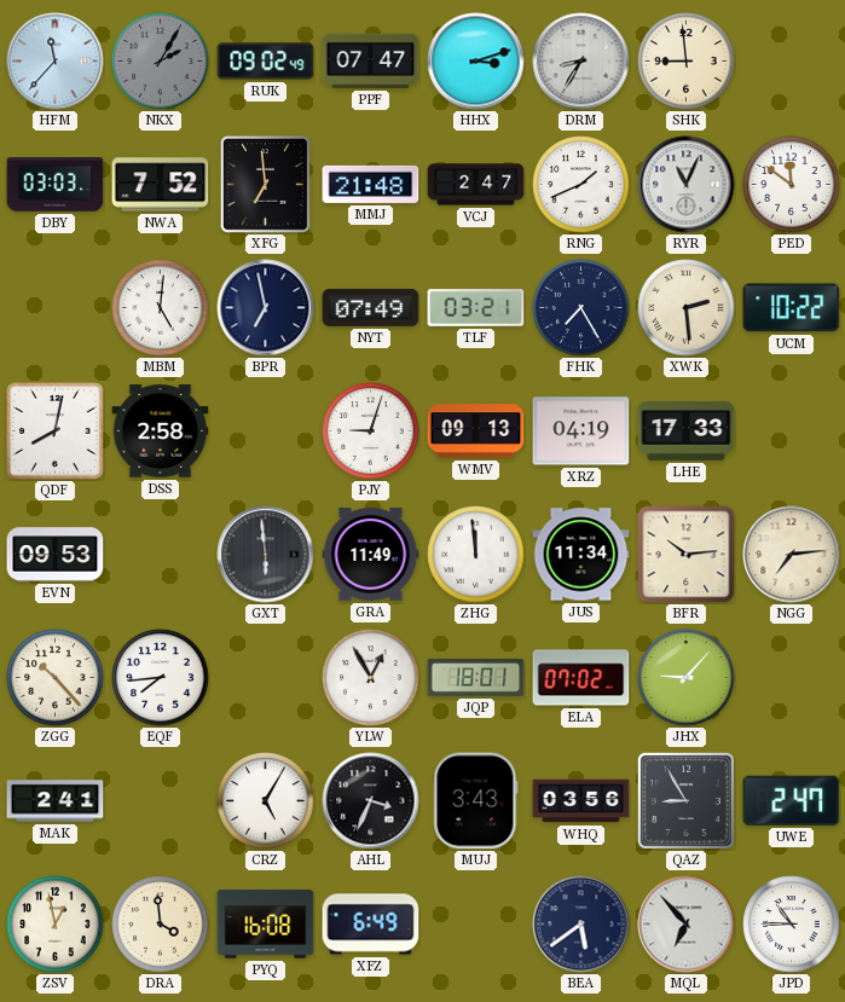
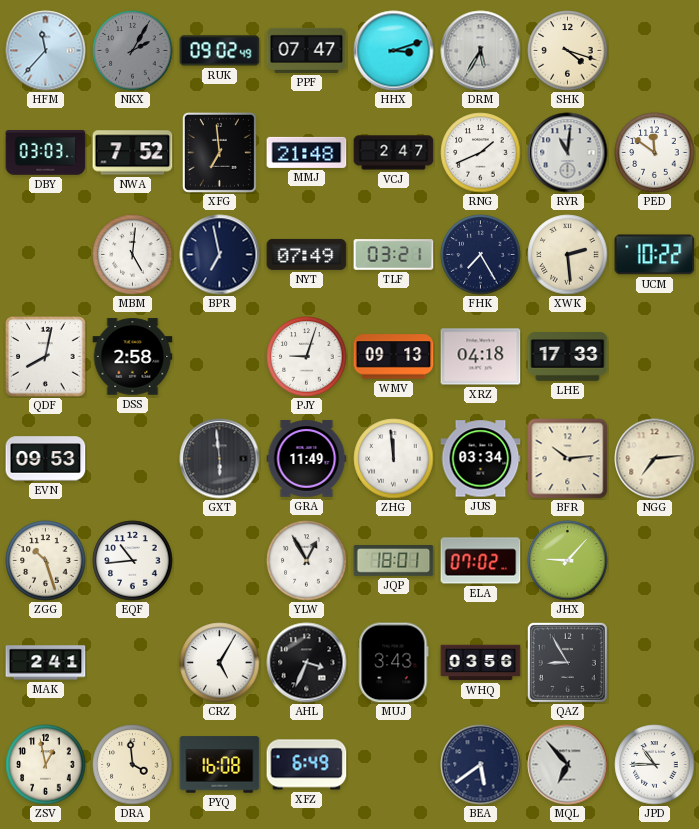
DRM: 8:35 -> 5:35 (481, 51)
SHK: 8:59 -> 4:18 (568, 51)
RYR: 11:04 -> 11:01 (568, 153)
XRZ: 04:19 -> 04:18 (481, 357)
JUS: 11:34 -> 03:34 (481, 459)
ZGG: 10:23 -> 10:27 (46, 561)
EQF: 7:44 -> 10:44 (133, 561)
UWE: 2:47 -> none (792, 800)
